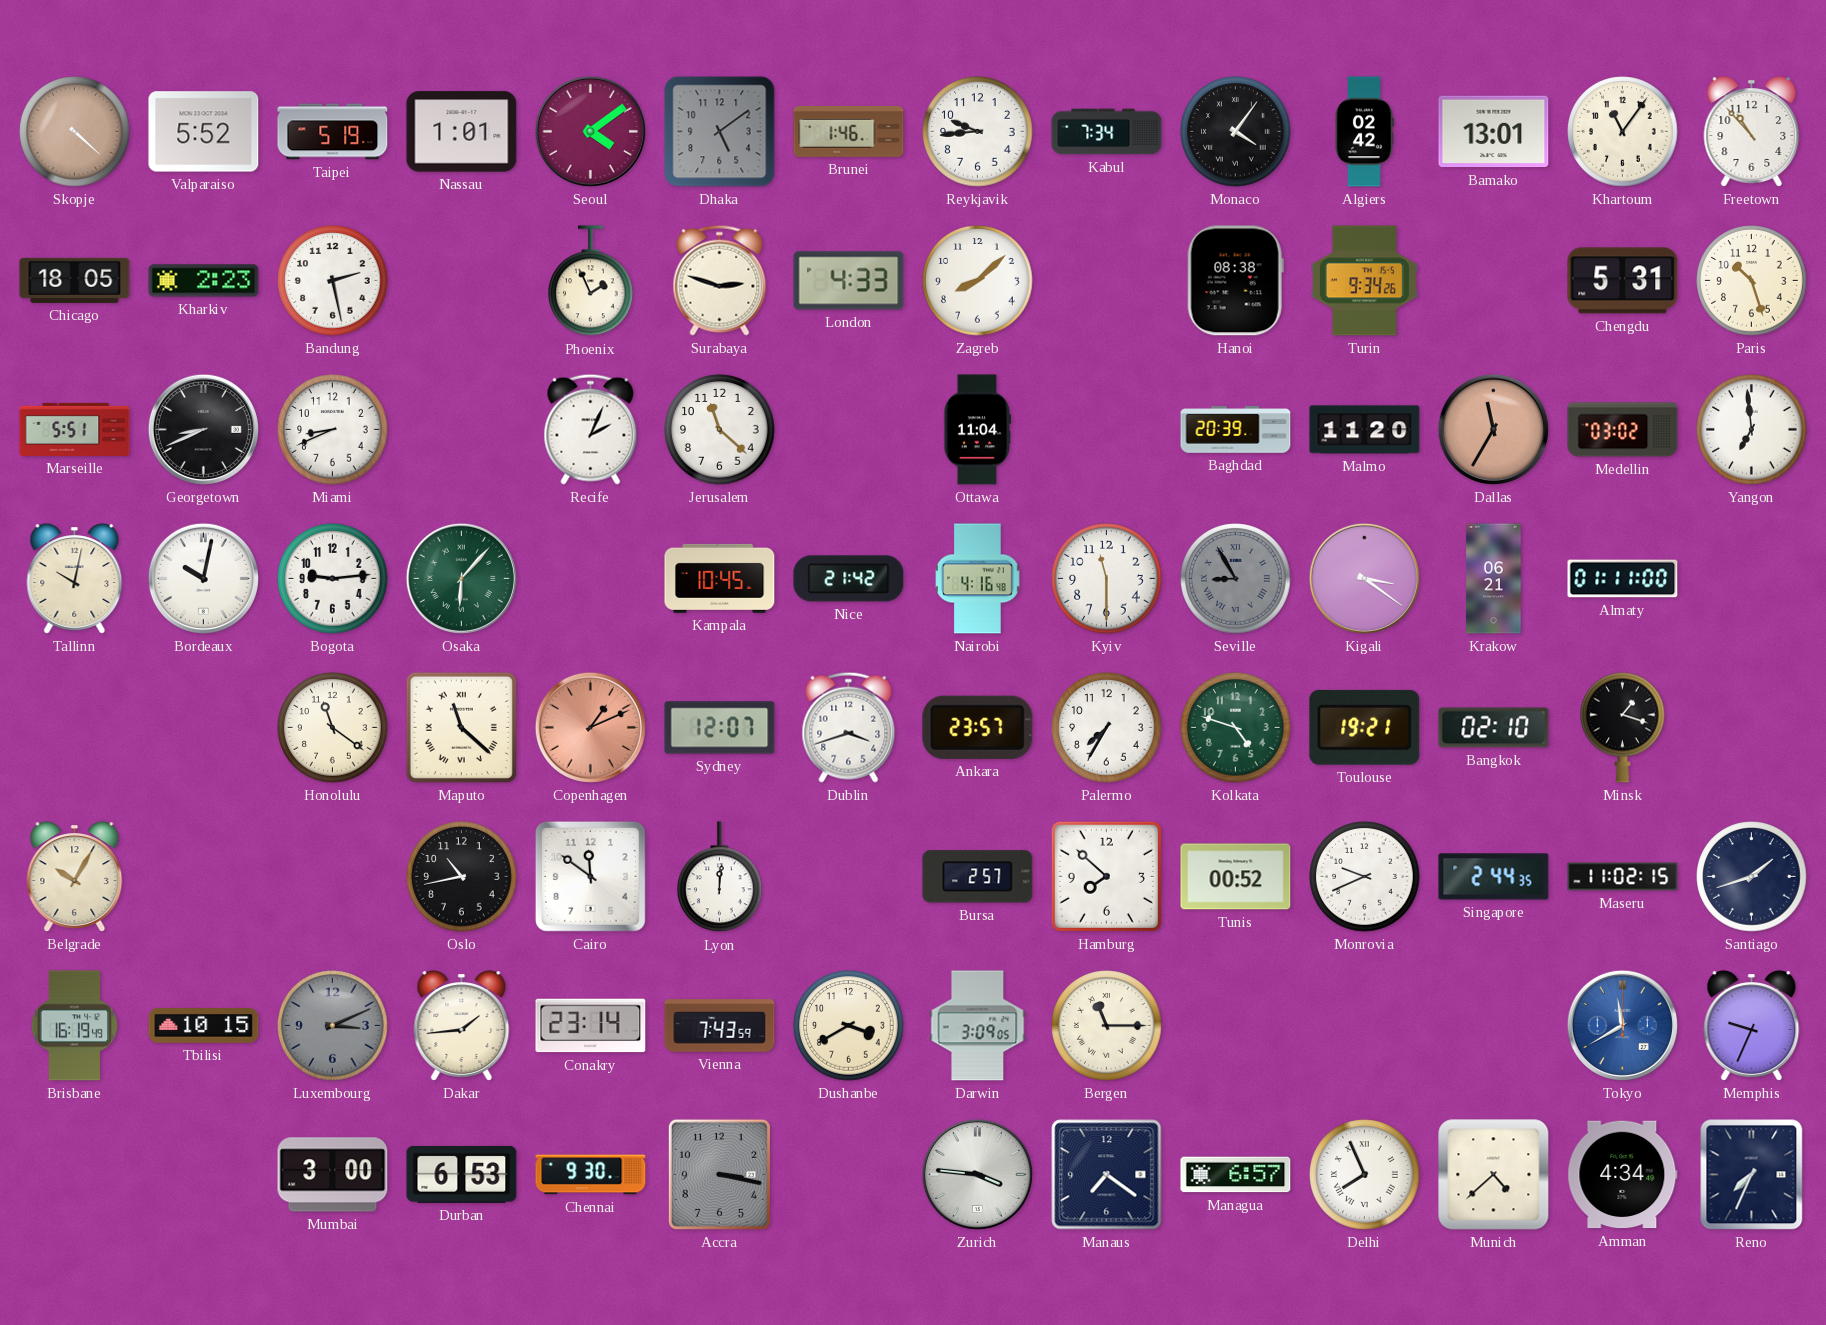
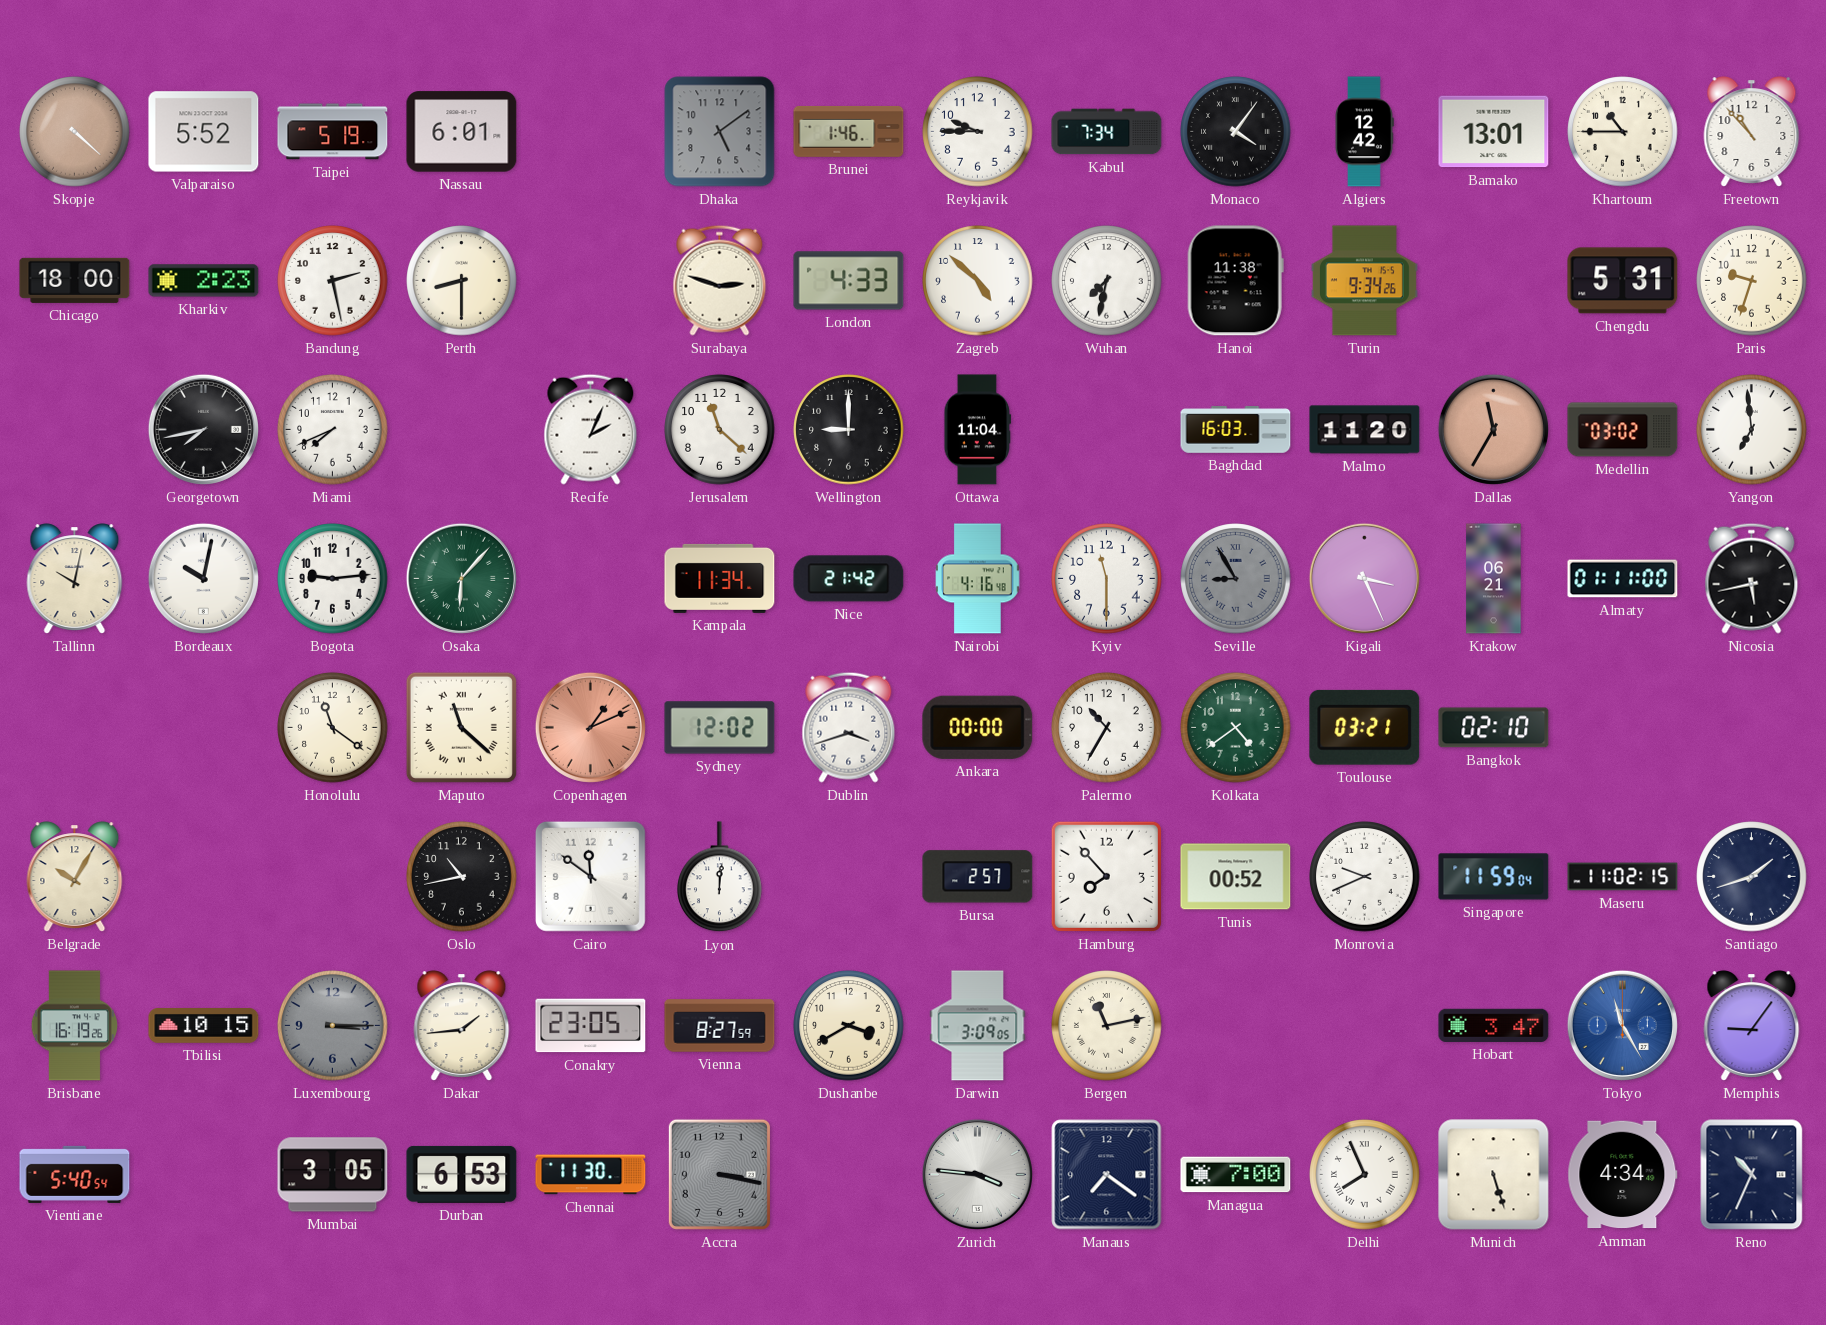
Nassau: 1:01 -> 6:01 (462, 132)
Seoul: 4:09 -> none (590, 131)
Reykjavik: 9:44 -> 9:45 (978, 132)
Algiers: 02:42 -> 12:42 (1365, 132)
Khartoum: 11:06 -> 10:45 (1623, 132)
Chicago: 18:05 -> 18:00 (75, 280)
Perth: none -> 8:30 (462, 281)
Phoenix: 1:56 -> none (591, 281)
Zagreb: 8:08 -> 4:52 (978, 281)
Wuhan: none -> 7:32 (1107, 281)
Hanoi: 08:38 -> 11:38 (1235, 281)
Paris: 10:27 -> 9:33 (1752, 281)
Marseille: 5:51 -> none (75, 429)
Georgetown: 8:41 -> 7:43 (203, 429)
Miami: 8:41 -> 7:41 (333, 430)
Wellington: none -> 9:00 (849, 430)
Baghdad: 20:39 -> 16:03 (1236, 430)
Kampala: 10:45 -> 11:34 (720, 578)
Kigali: 3:21 -> 3:26 (1364, 578)
Nicosia: none -> 5:43 (1752, 578)
Sydney: 12:07 -> 12:02 (720, 728)
Ankara: 23:57 -> 00:00 (978, 727)
Palermo: 7:35 -> 10:35 (1107, 728)
Kolkata: 4:48 -> 4:39 (1236, 728)
Toulouse: 19:21 -> 03:21 (1365, 727)
Minsk: 1:18 -> none (1623, 727)
Hamburg: 7:52 -> 7:53 (1106, 876)
Singapore: 2:44 -> 11:59 (1494, 877)
Brisbane: 16:19:49 -> 16:19:26 (74, 1026)
Luxembourg: 3:11 -> 3:15 (333, 1026)
Conakry: 23:14 -> 23:05 (591, 1026)
Vienna: 7:43 -> 8:27 (720, 1026)
Bergen: 11:15 -> 11:13 (1107, 1026)
Hobart: none -> 3:47 (1494, 1025)
Tokyo: 11:40 -> 11:25 (1622, 1025)
Memphis: 9:34 -> 9:06 (1752, 1026)
Vientiane: none -> 5:40 (75, 1174)
Mumbai: 3:00 -> 3:05 (333, 1175)
Chennai: 9:30 -> 11:30 (591, 1175)
Managua: 6:57 -> 7:00 (1236, 1175)
Munich: 4:38 -> 5:27 (1494, 1175)
Reno: 7:34 -> 10:34 (1752, 1175)
